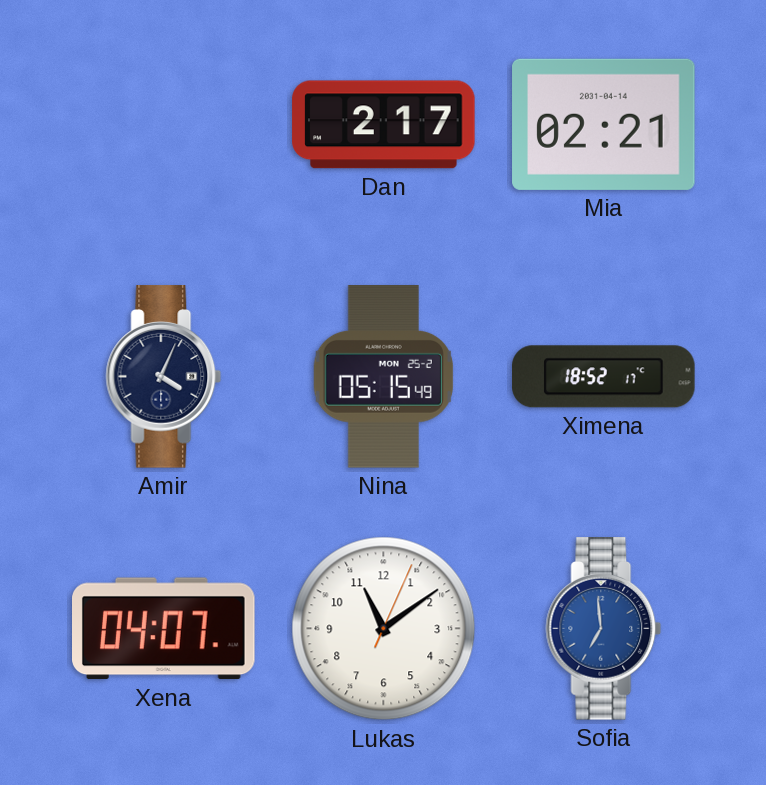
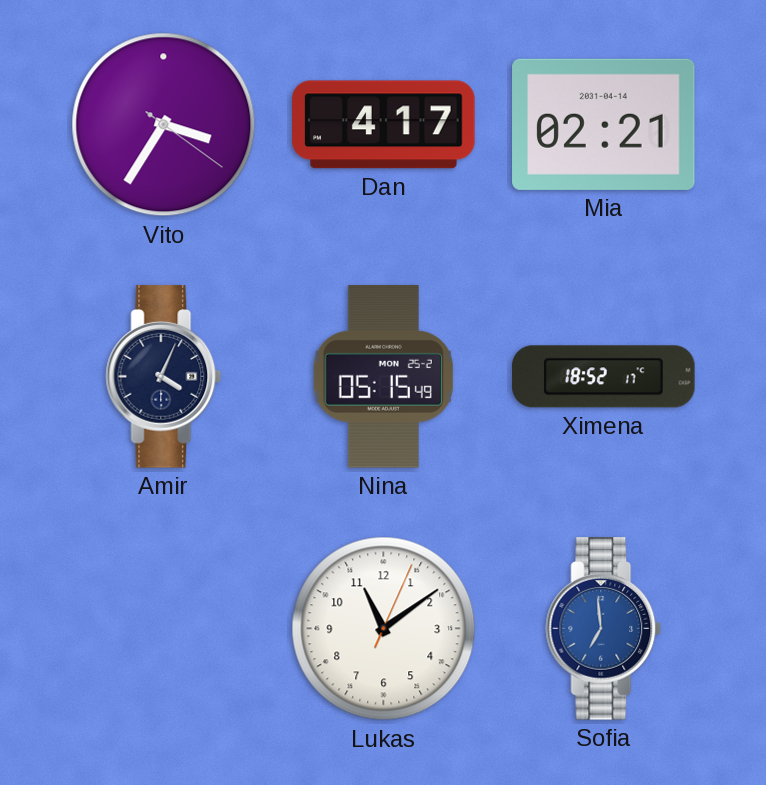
Vito: none -> 3:35 (164, 125)
Dan: 2:17 -> 4:17 (384, 125)
Xena: 04:07 -> none (164, 629)
